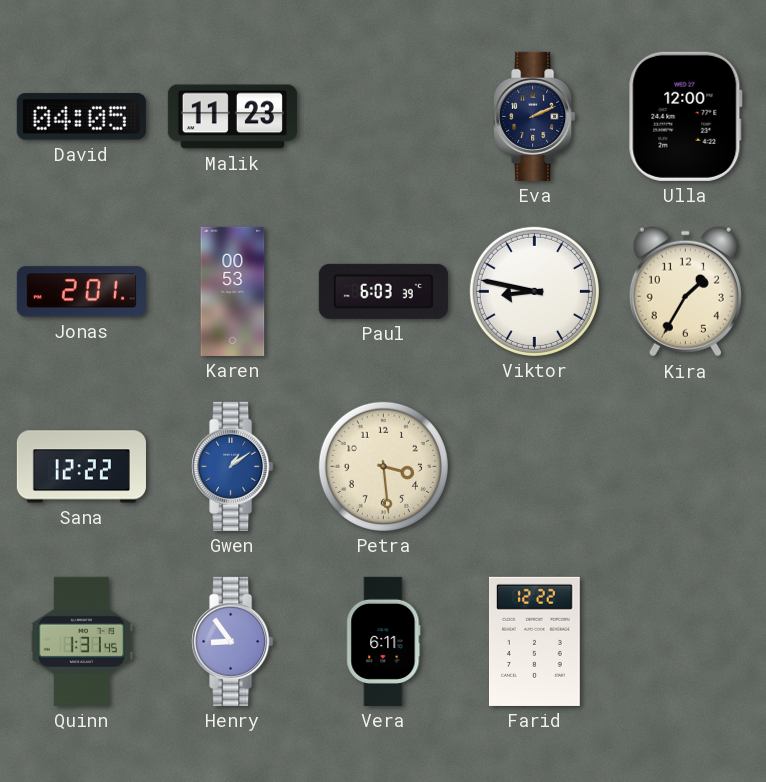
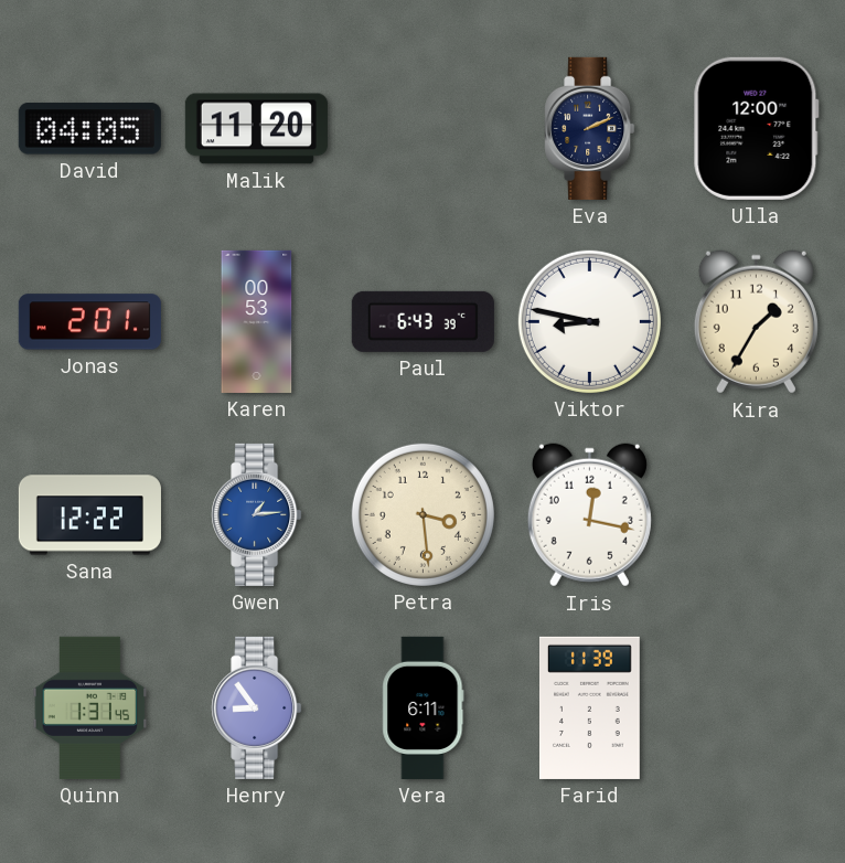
Malik: 11:23 -> 11:20 (256, 129)
Paul: 6:03 -> 6:43 (422, 321)
Gwen: 1:09 -> 1:14 (257, 514)
Iris: none -> 12:17 (589, 515)
Farid: 12:22 -> 11:39 (590, 707)
